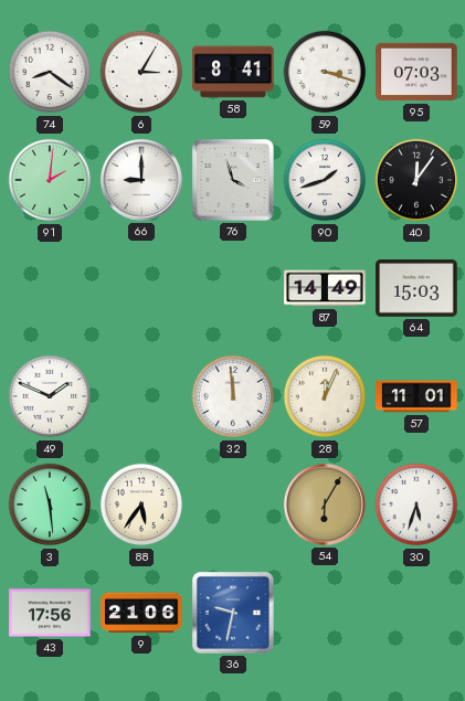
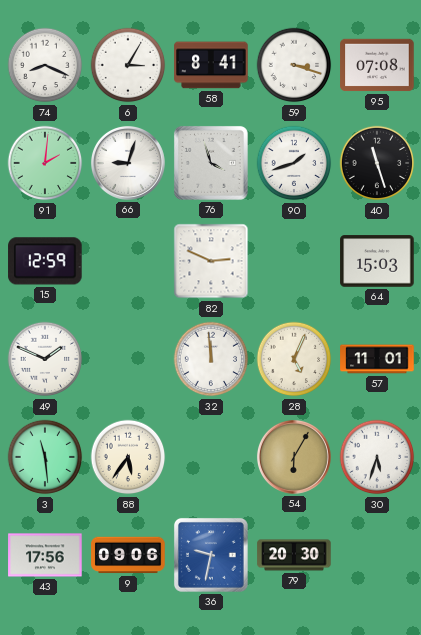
74: 8:21 -> 8:19 (45, 65)
95: 07:03 -> 07:08 (377, 65)
66: 9:00 -> 9:03 (128, 163)
40: 12:06 -> 11:27 (377, 163)
15: none -> 12:59 (45, 261)
82: none -> 2:49 (211, 261)
87: 14:49 -> none (325, 288)
28: 12:04 -> 5:04 (294, 359)
9: 21:06 -> 09:06 (128, 555)
79: none -> 20:30 (294, 555)
